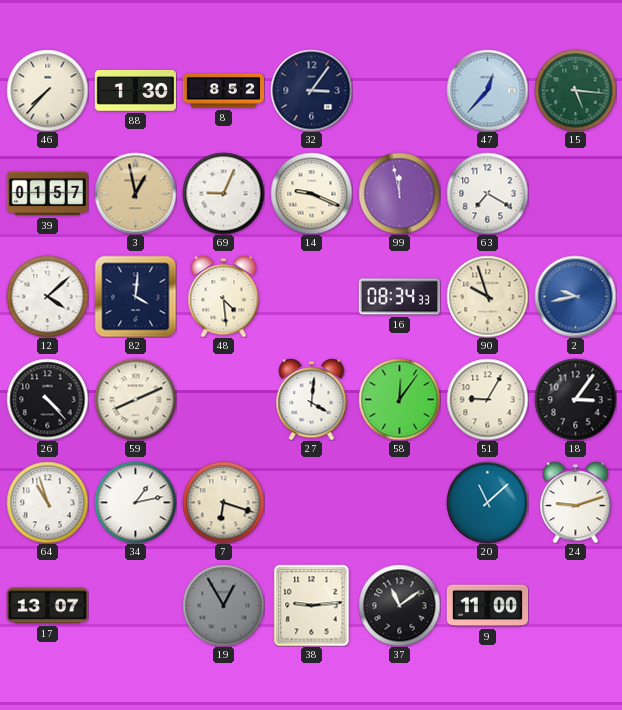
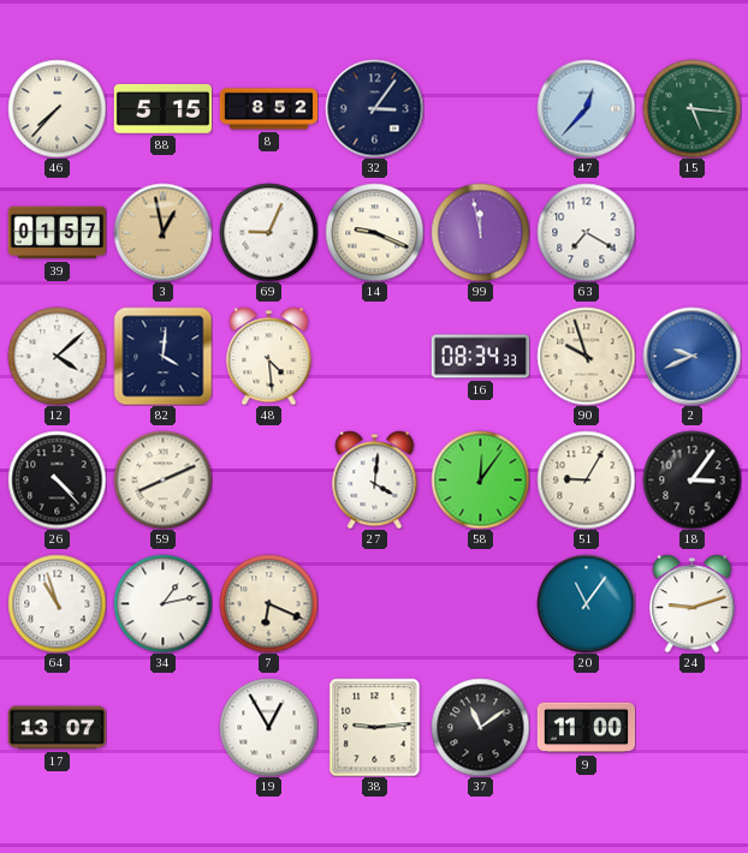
88: 1:30 -> 5:15 (162, 108)
2: 9:43 -> 9:41 (691, 356)
7: 6:18 -> 6:19 (268, 603)
20: 11:08 -> 11:06 (586, 603)
19 dial: grey -> white (268, 727)
